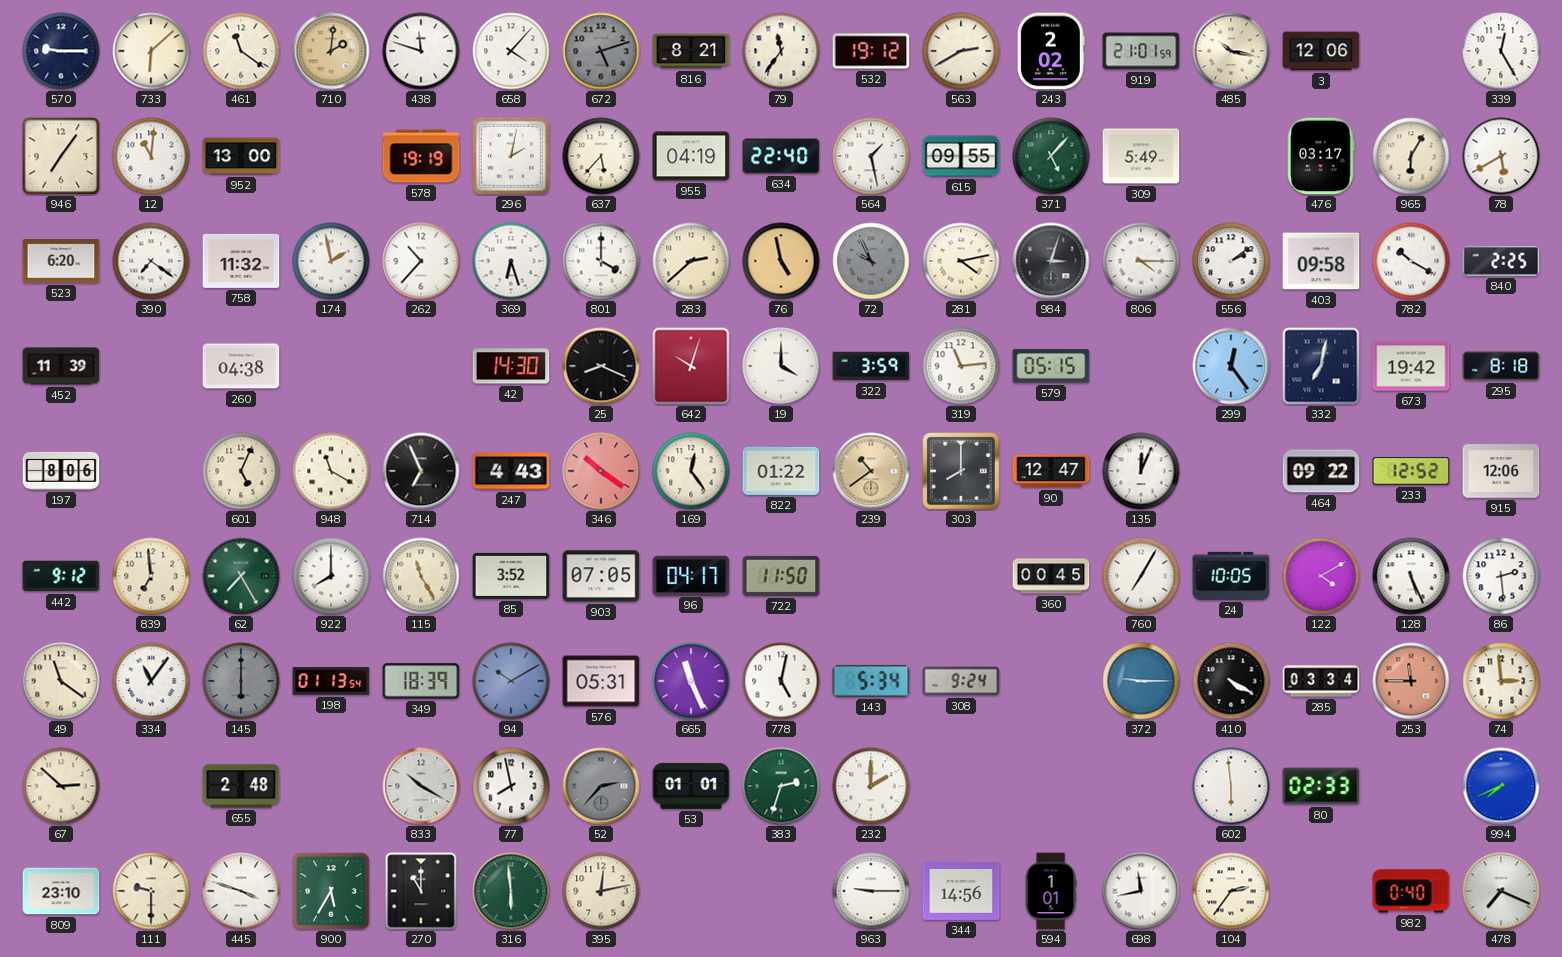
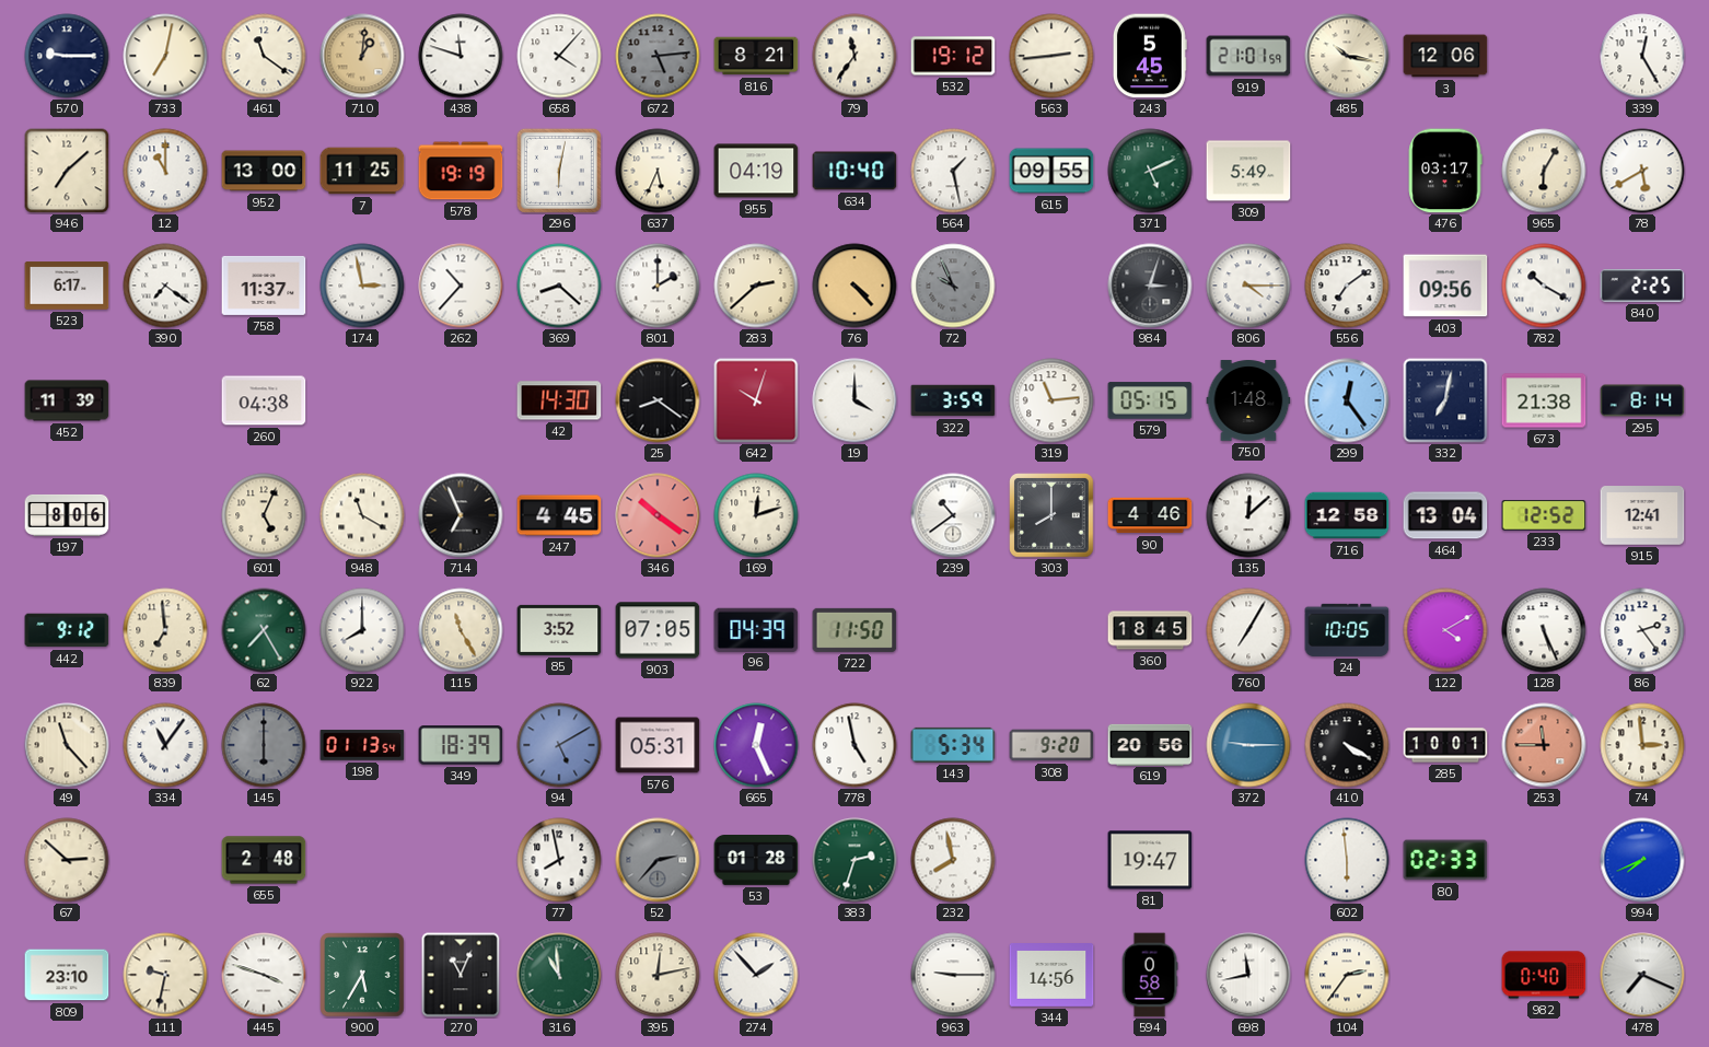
733: 6:08 -> 7:02 (165, 56)
710: 2:01 -> 1:01 (362, 56)
672: 5:12 -> 5:14 (658, 56)
563: 2:40 -> 2:44 (1051, 56)
243: 2:02 -> 5:45 (1150, 56)
946: 7:06 -> 7:08 (67, 171)
12: 11:01 -> 11:00 (165, 171)
7: none -> 11:25 (362, 171)
296: 2:02 -> 6:02 (559, 171)
637: 5:37 -> 5:34 (658, 171)
634: 22:40 -> 10:40 (854, 171)
371: 5:07 -> 5:11 (1150, 171)
523: 6:20 -> 6:17 (67, 286)
758: 11:32 -> 11:37 (264, 286)
174: 1:58 -> 2:58 (362, 286)
369: 6:27 -> 8:22 (559, 286)
801: 4:00 -> 2:00 (658, 286)
76: 4:58 -> 4:23 (854, 286)
281: 4:13 -> none (961, 261)
556: 2:09 -> 7:09 (1347, 286)
403: 09:58 -> 09:56 (1445, 286)
25: 8:19 -> 8:21 (658, 400)
750: none -> 1:48 (1248, 400)
673: 19:42 -> 21:38 (1544, 400)
295: 8:18 -> 8:14 (1642, 400)
247: 4:43 -> 4:45 (559, 515)
169: 12:24 -> 12:12 (756, 515)
822: 01:22 -> none (781, 471)
239 dial: champagne -> white (953, 515)
90: 12:47 -> 4:46 (1150, 515)
135: 12:04 -> 12:08 (1248, 515)
716: none -> 12:58 (1347, 515)
464: 09:22 -> 13:04 (1445, 515)
915: 12:06 -> 12:41 (1642, 515)
96: 04:17 -> 04:39 (756, 629)
360: 00:45 -> 18:45 (1150, 630)
86: 2:29 -> 2:24 (1642, 630)
49: 11:21 -> 11:23 (67, 745)
94: 10:10 -> 5:10 (559, 745)
665: 11:26 -> 12:26 (756, 745)
778: 5:02 -> 4:58 (854, 745)
308: 9:24 -> 9:20 (1051, 745)
619: none -> 20:56 (1150, 744)
285: 03:34 -> 10:01 (1445, 745)
833: 10:20 -> none (421, 786)
53: 01:01 -> 01:28 (756, 861)
232: 2:00 -> 7:58 (953, 860)
81: none -> 19:47 (1150, 860)
111: 9:30 -> 9:32 (165, 975)
270: 11:00 -> 11:04 (461, 975)
316: 5:59 -> 10:59 (559, 975)
274: none -> 1:53 (756, 975)
594: 1:01 -> 0:58 (1150, 975)
